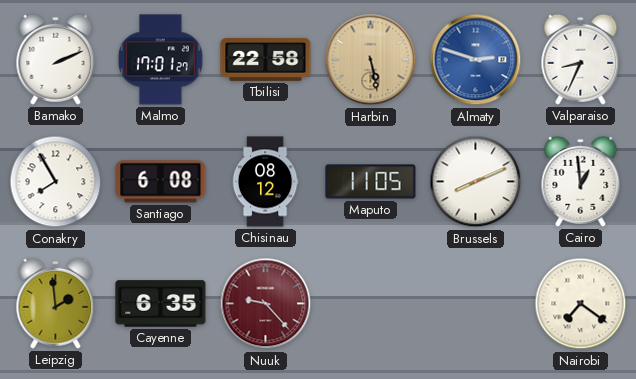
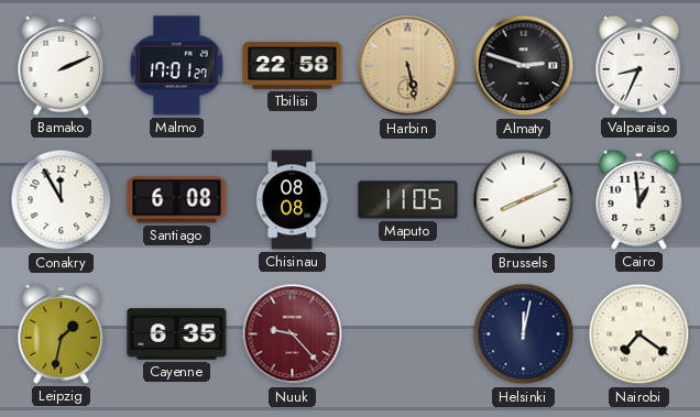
Almaty dial: blue -> black (524, 66)
Conakry: 7:55 -> 11:55 (62, 200)
Chisinau: 08:12 -> 08:08 (292, 200)
Leipzig: 1:59 -> 1:32 (62, 333)
Helsinki: none -> 12:02 (524, 334)
